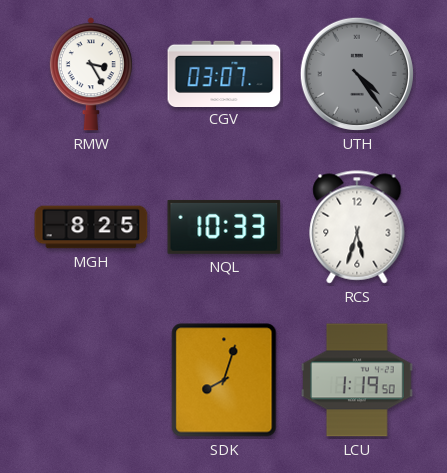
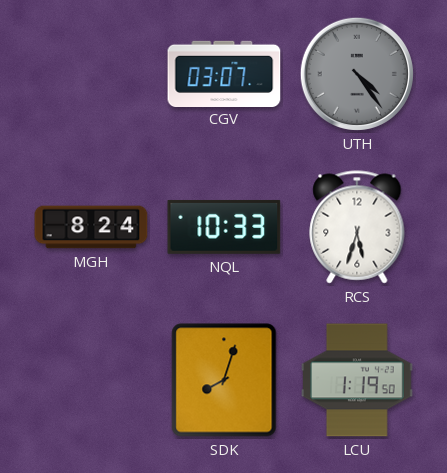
RMW: 3:25 -> none (91, 74)
MGH: 8:25 -> 8:24 (91, 227)
